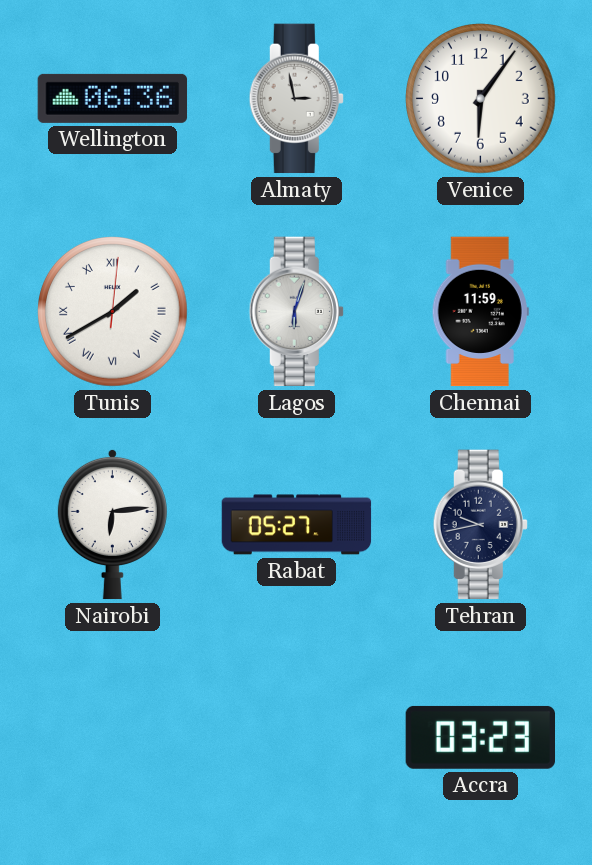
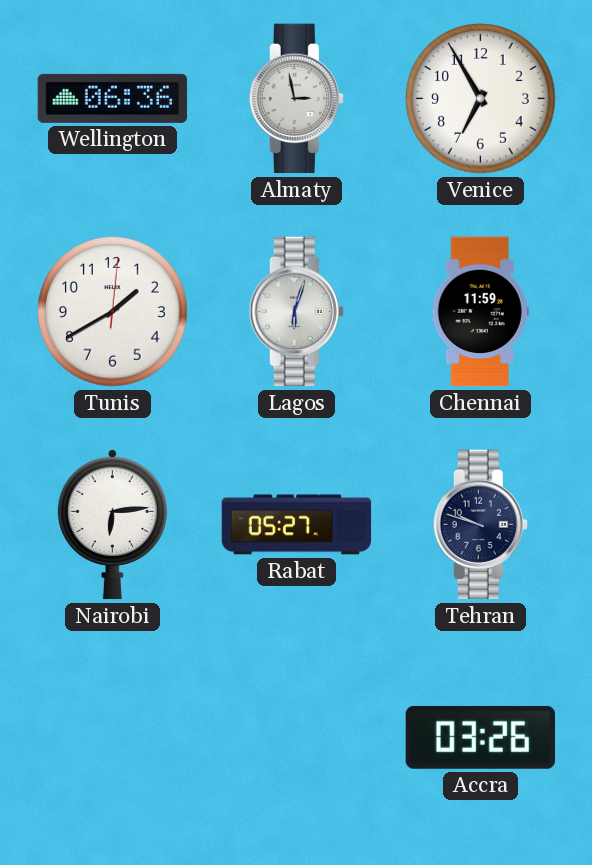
Venice: 6:06 -> 6:55 (481, 99)
Tunis numerals: Roman -> Arabic (113, 312)
Tehran: 9:43 -> 9:48 (480, 525)
Accra: 03:23 -> 03:26 (481, 737)
